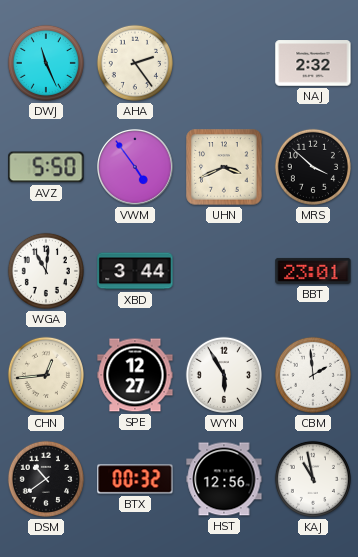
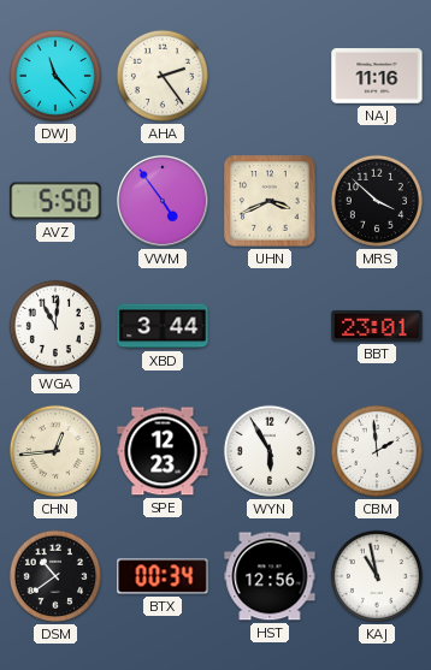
DWJ: 11:26 -> 11:23 (55, 76)
NAJ: 2:32 -> 11:16 (377, 76)
SPE: 12:27 -> 12:23 (163, 451)
BTX: 00:32 -> 00:34 (163, 576)
